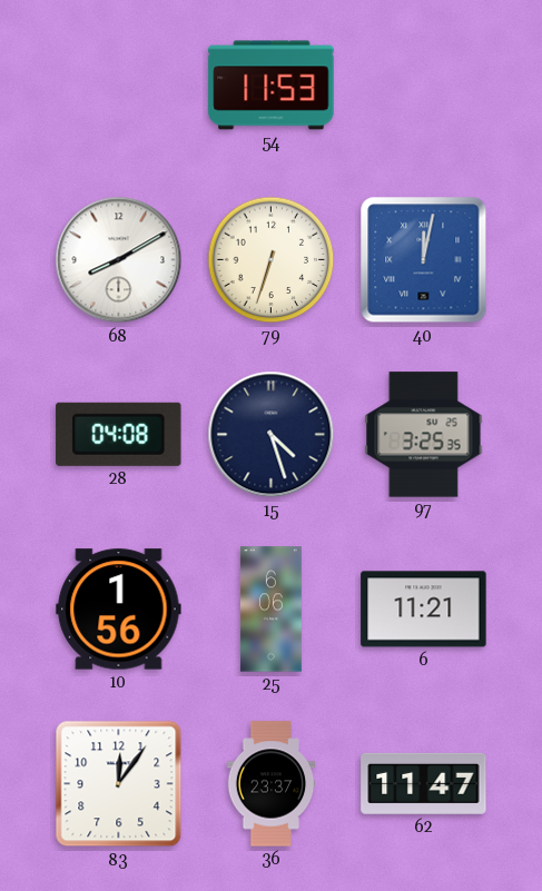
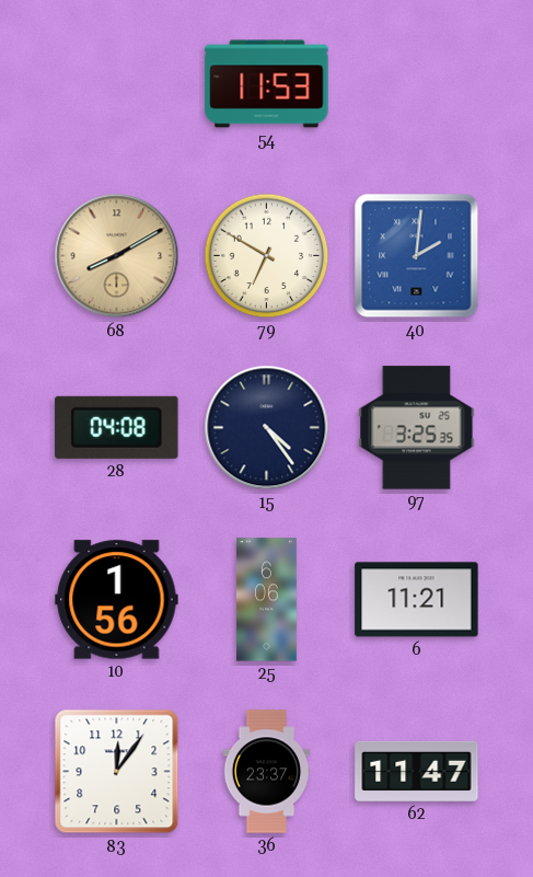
68 dial: white -> champagne (117, 256)
79: 6:33 -> 6:50 (267, 256)
40: 12:02 -> 2:01 (417, 256)
15: 4:27 -> 4:24 (267, 428)
